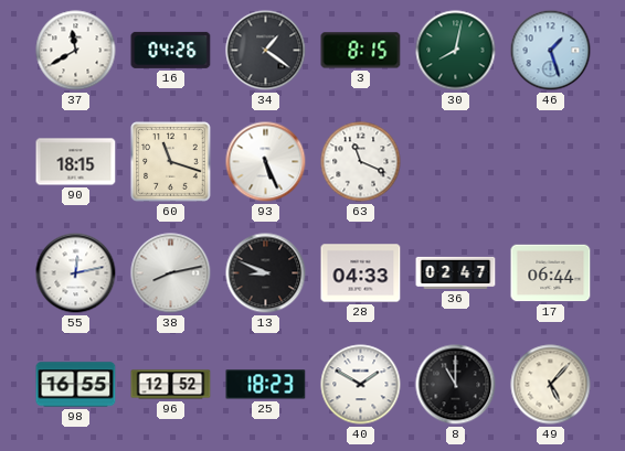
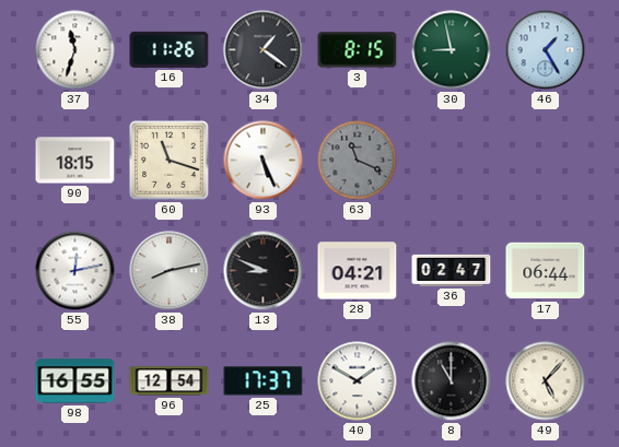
37: 11:40 -> 11:33 (75, 50)
16: 04:26 -> 11:26 (170, 49)
30: 8:02 -> 8:58 (452, 50)
46: 1:27 -> 1:25 (546, 50)
63 dial: white -> grey (358, 161)
28: 04:33 -> 04:21 (358, 271)
96: 12:52 -> 12:54 (170, 381)
25: 18:23 -> 17:37 (264, 381)
